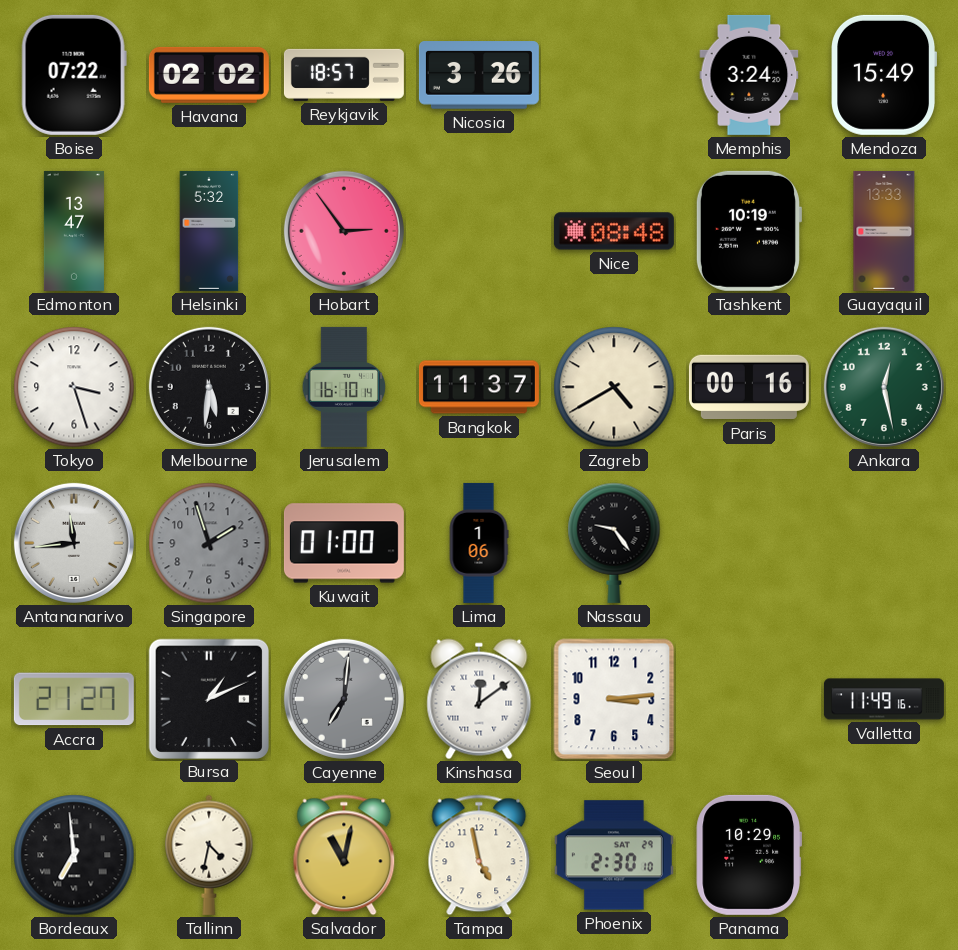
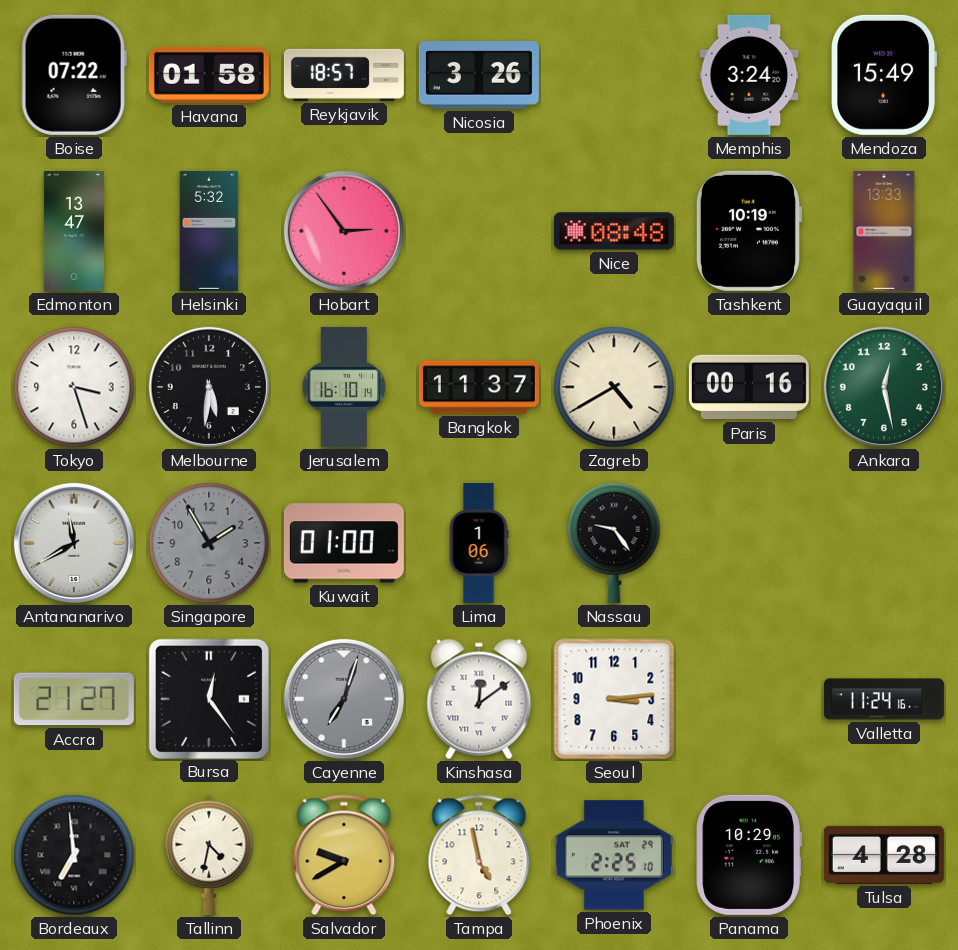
Havana: 02:02 -> 01:58 (209, 75)
Antananarivo: 11:44 -> 11:40 (74, 543)
Singapore: 1:57 -> 1:55 (209, 543)
Bursa: 1:11 -> 12:24 (208, 698)
Cayenne: 7:01 -> 7:03 (344, 699)
Valletta: 11:49 -> 11:24 (884, 699)
Salvador: 11:02 -> 9:40 (344, 855)
Phoenix: 2:30 -> 2:25 (614, 855)
Tulsa: none -> 4:28 (884, 855)
